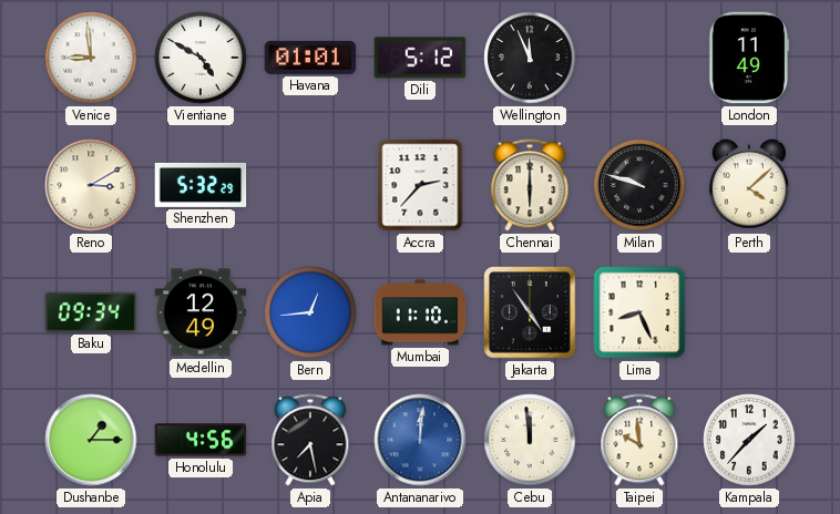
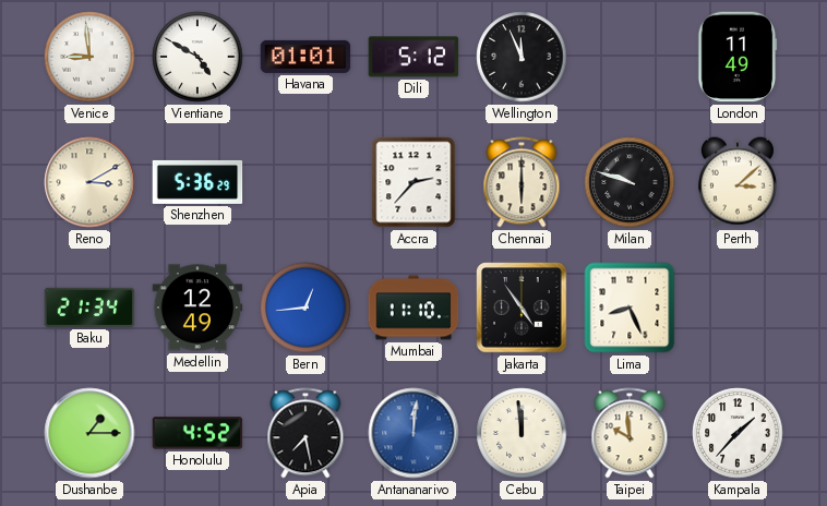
Shenzhen: 5:32 -> 5:36 (197, 182)
Perth: 4:08 -> 3:08 (738, 182)
Baku: 09:34 -> 21:34 (89, 308)
Honolulu: 4:56 -> 4:52 (197, 433)
